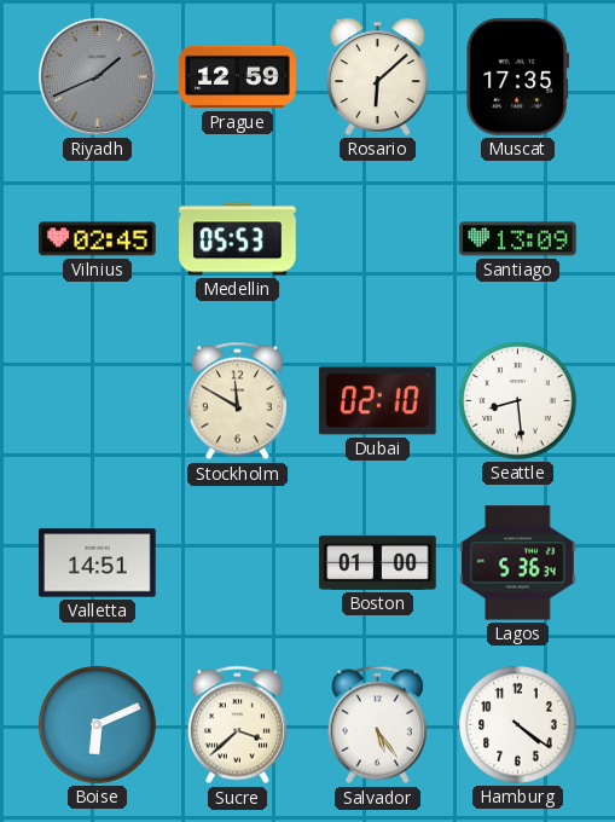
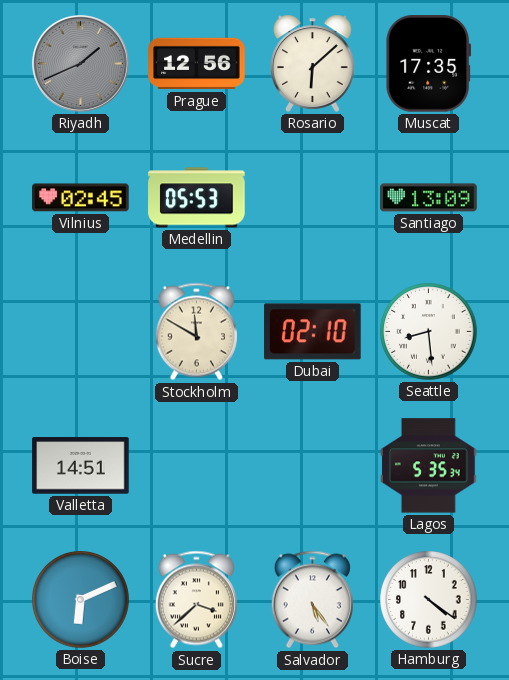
Prague: 12:59 -> 12:56 (197, 64)
Boston: 01:00 -> none (378, 562)
Lagos: 5:36 -> 5:35 (429, 466)
